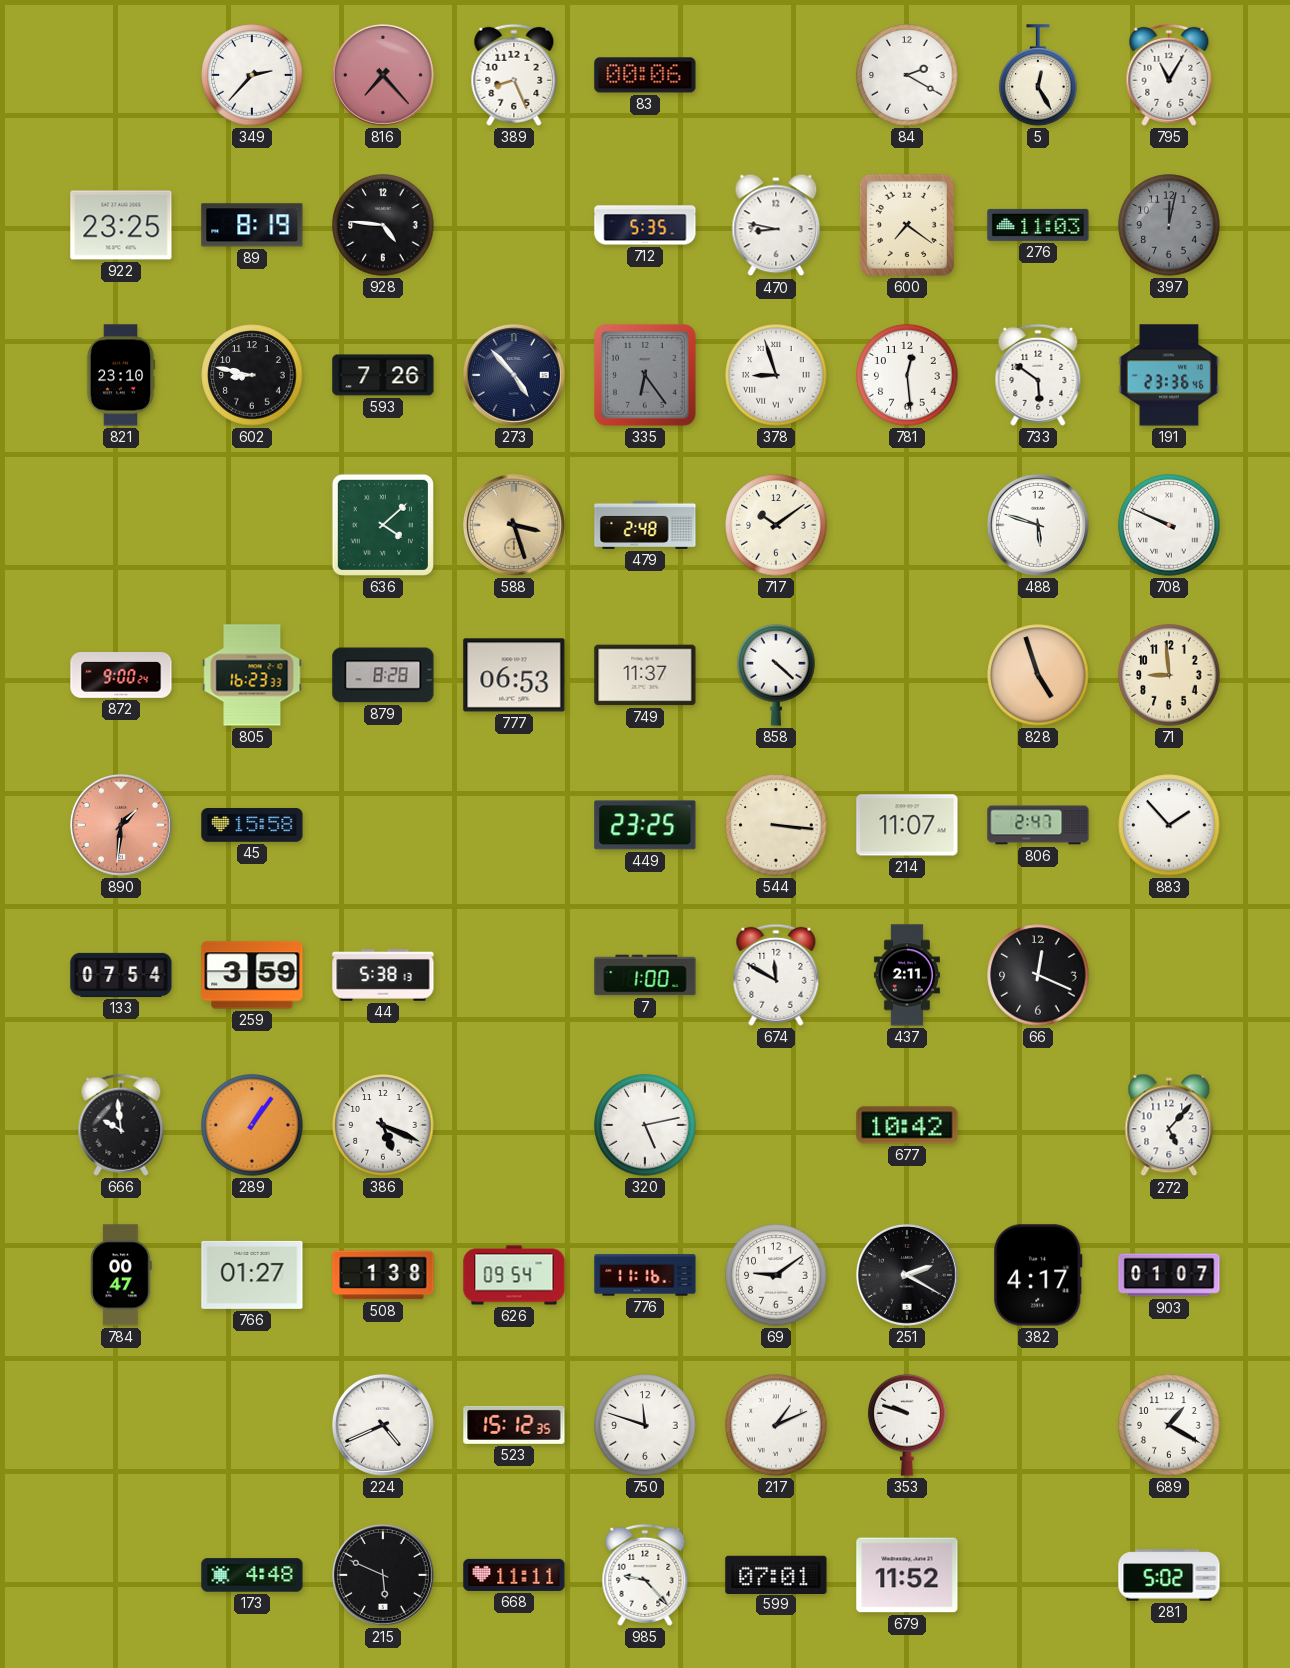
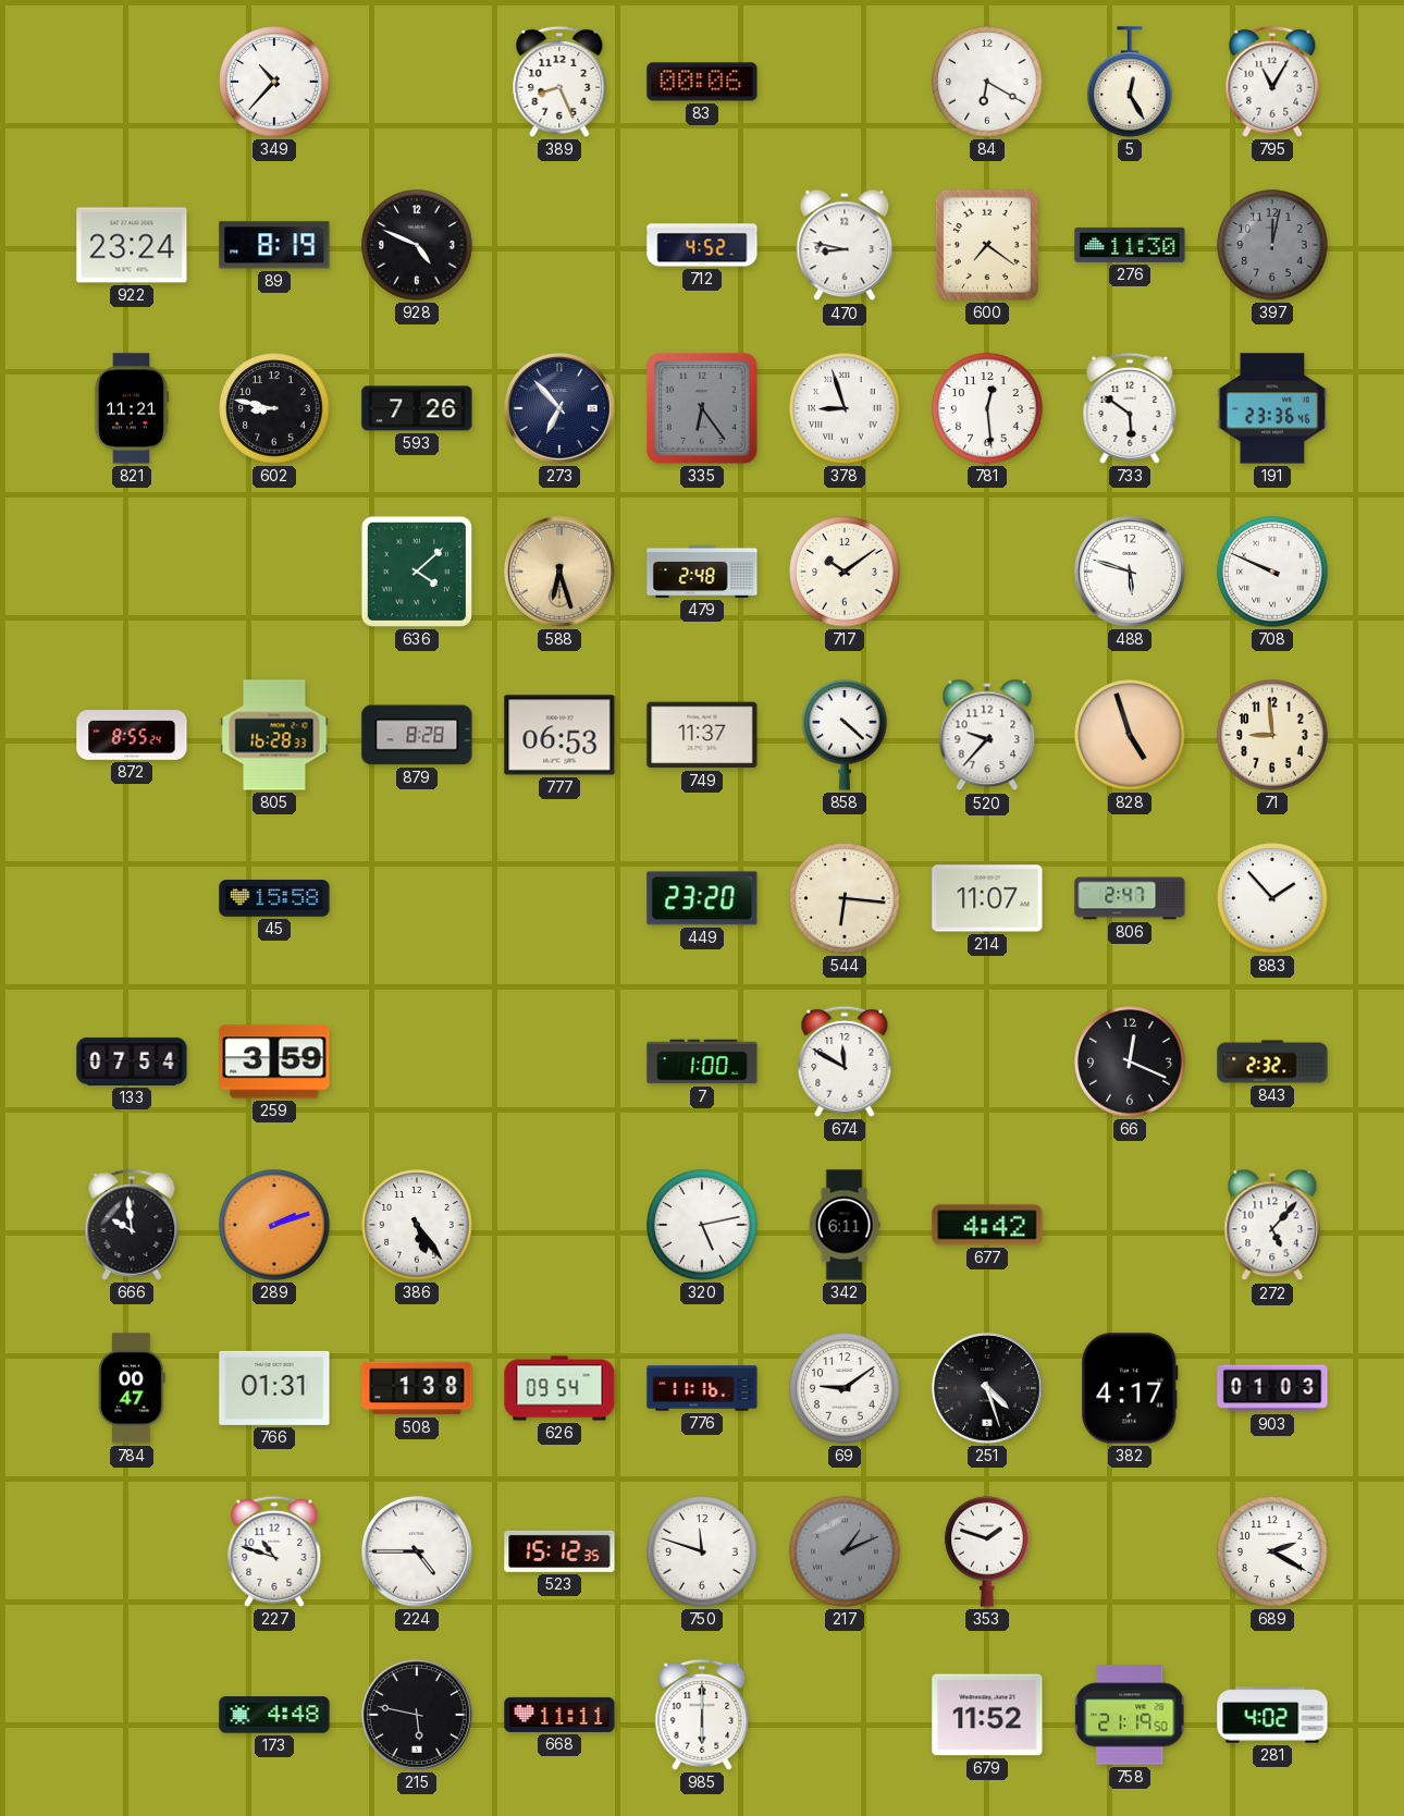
349: 2:37 -> 10:37 (274, 82)
816: 7:23 -> none (383, 75)
84: 2:20 -> 6:20 (987, 82)
922: 23:25 -> 23:24 (132, 245)
928: 4:46 -> 4:49 (417, 245)
712: 5:35 -> 4:52 (702, 245)
276: 11:03 -> 11:30 (1130, 245)
821: 23:10 -> 11:21 (132, 408)
273: 4:53 -> 6:53 (559, 408)
588: 3:27 -> 6:27 (559, 572)
872: 9:00 -> 8:55 (132, 736)
805: 16:23 -> 16:28 (274, 735)
520: none -> 9:37 (987, 735)
890: 1:31 -> none (121, 825)
449: 23:25 -> 23:20 (702, 898)
544: 3:16 -> 6:16 (845, 898)
44: 5:38 -> none (383, 975)
437: 2:11 -> none (907, 975)
843: none -> 2:32 (1272, 1062)
289: 1:06 -> 2:12 (274, 1225)
386: 5:19 -> 5:24 (417, 1225)
342: none -> 6:11 (845, 1225)
677: 10:42 -> 4:42 (987, 1225)
766: 01:27 -> 01:31 (274, 1388)
251: 2:20 -> 4:27 (987, 1388)
903: 01:07 -> 01:03 (1272, 1388)
227: none -> 10:48 (274, 1551)
224: 4:41 -> 4:45 (417, 1551)
217 dial: white -> grey (845, 1551)
353: 9:48 -> 1:48 (987, 1551)
689: 1:20 -> 2:20 (1272, 1551)
215: 5:49 -> 5:47 (417, 1715)
985: 9:23 -> 6:00 (702, 1715)
599: 07:01 -> none (776, 1574)
758: none -> 21:19 (1131, 1715)
281: 5:02 -> 4:02 (1272, 1715)
